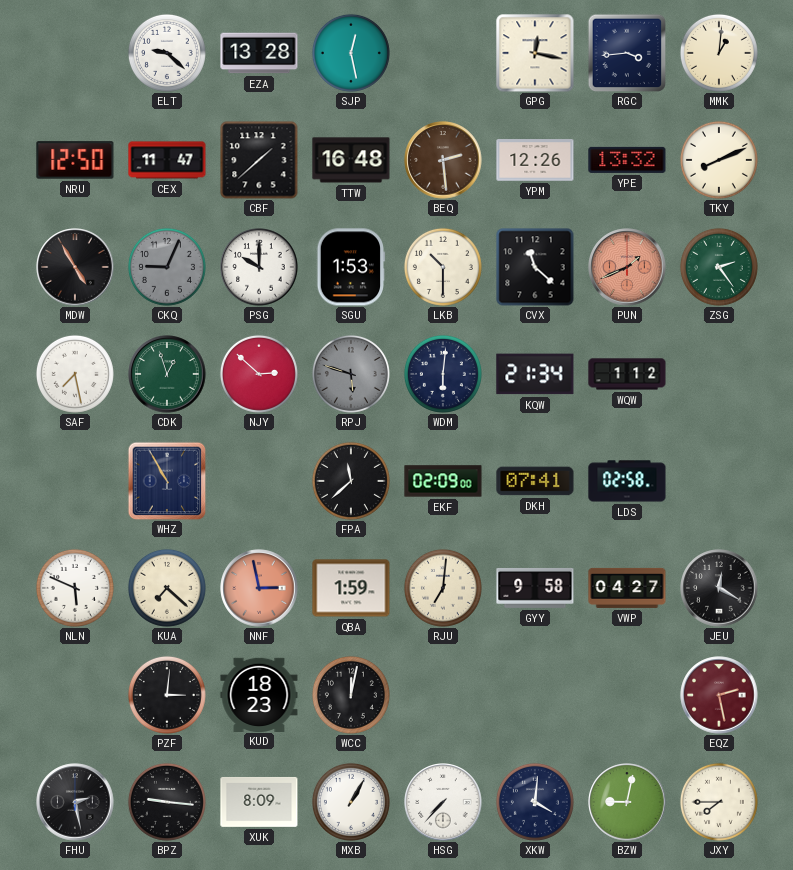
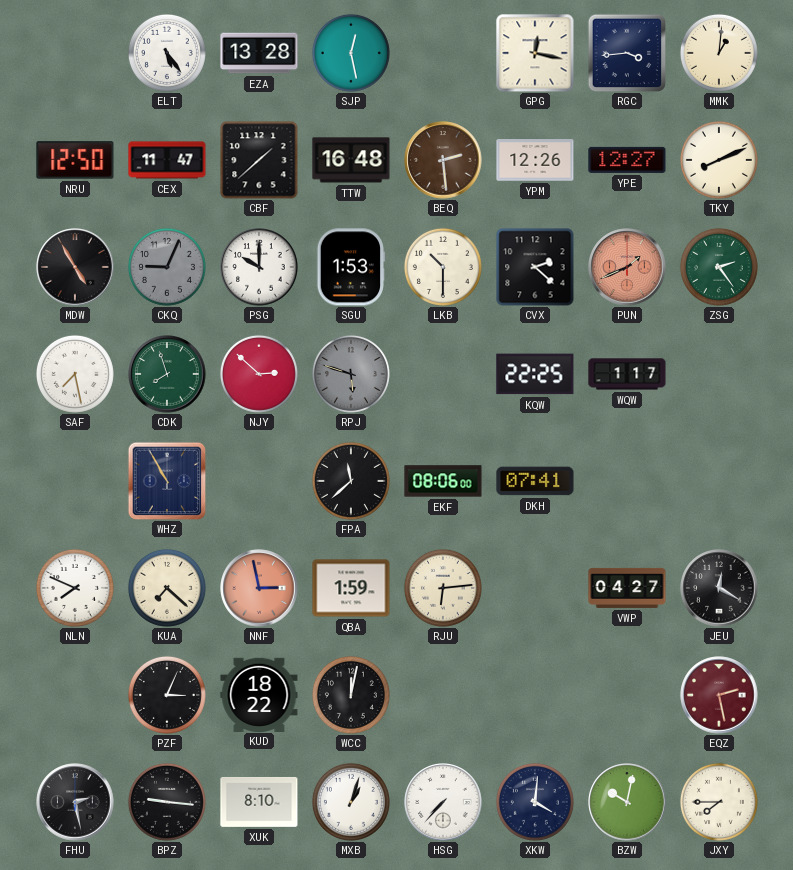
ELT: 9:22 -> 5:24 (167, 53)
YPE: 13:32 -> 12:27 (627, 160)
CVX: 11:22 -> 2:22 (535, 267)
CDK: 12:57 -> 7:57 (167, 374)
WDM: 6:01 -> none (443, 374)
KQW: 21:34 -> 22:25 (535, 374)
WQW: 1:12 -> 1:17 (627, 374)
EKF: 02:09 -> 08:06 (443, 481)
LDS: 02:58 -> none (627, 481)
NLN: 5:49 -> 7:49 (75, 588)
RJU: 7:01 -> 6:14 (443, 588)
GYY: 9:58 -> none (535, 588)
PZF: 3:01 -> 3:04 (167, 695)
KUD: 18:23 -> 18:22 (259, 694)
XUK: 8:09 -> 8:10 (259, 802)
MXB: 1:05 -> 1:03 (351, 802)
BZW: 9:02 -> 10:02 (627, 802)
